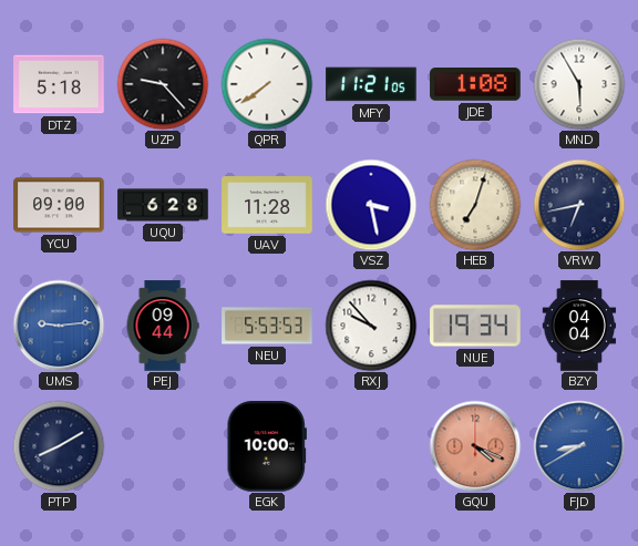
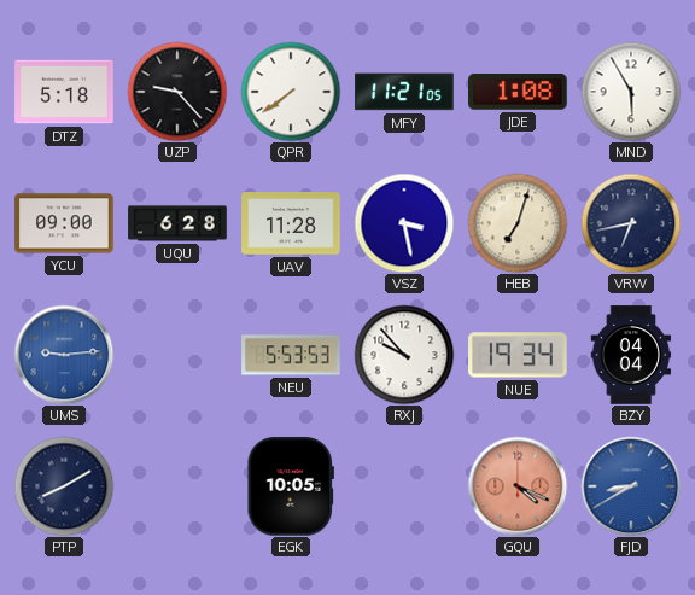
PEJ: 09:44 -> none (163, 326)
EGK: 10:00 -> 10:05 (291, 486)
